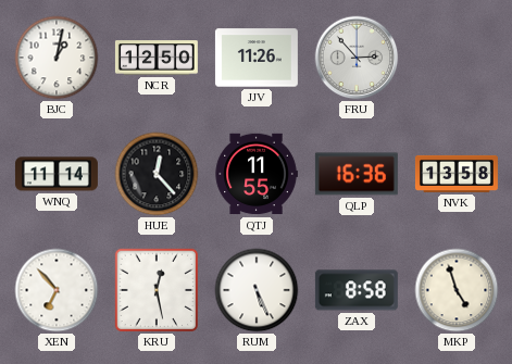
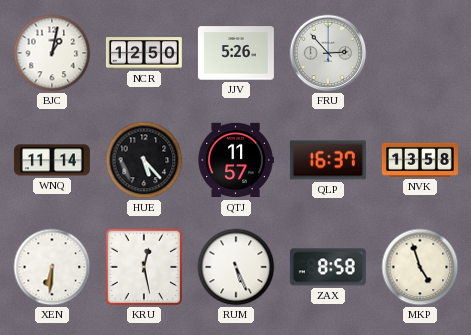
JJV: 11:26 -> 5:26 (236, 53)
HUE: 12:23 -> 5:23 (144, 160)
QTJ: 11:55 -> 11:57 (236, 160)
QLP: 16:36 -> 16:37 (328, 160)
XEN: 6:53 -> 6:31 (52, 267)
